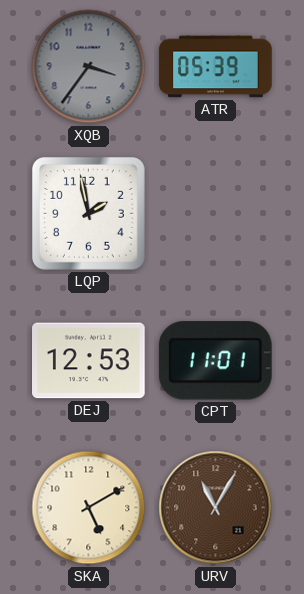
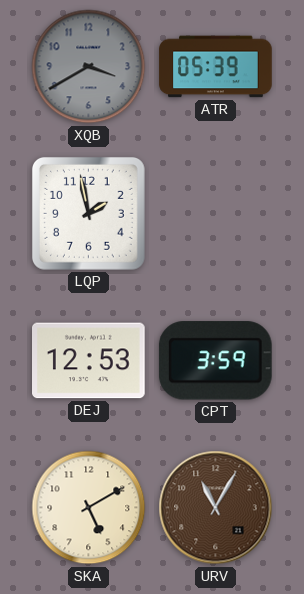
XQB: 3:36 -> 3:40 (89, 67)
CPT: 11:01 -> 3:59 (215, 361)
